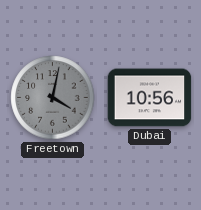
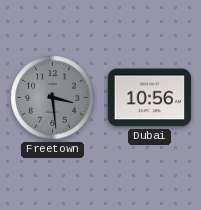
Freetown: 4:02 -> 3:29 (53, 98)
